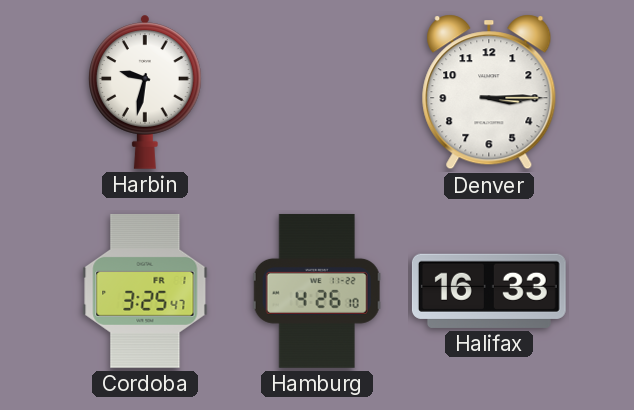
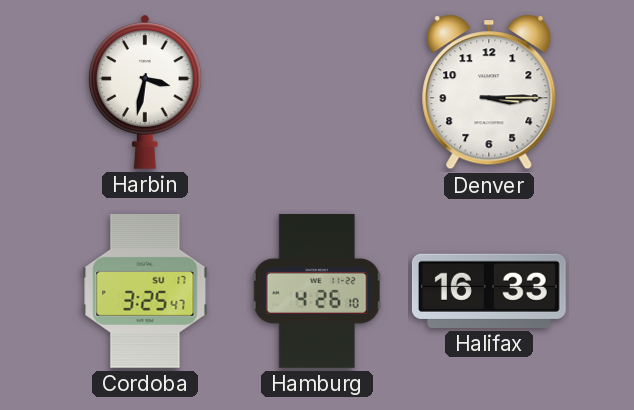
Harbin: 9:32 -> 3:32 (146, 92)
Cordoba date: FR 1 -> SU 17 (145, 291)
